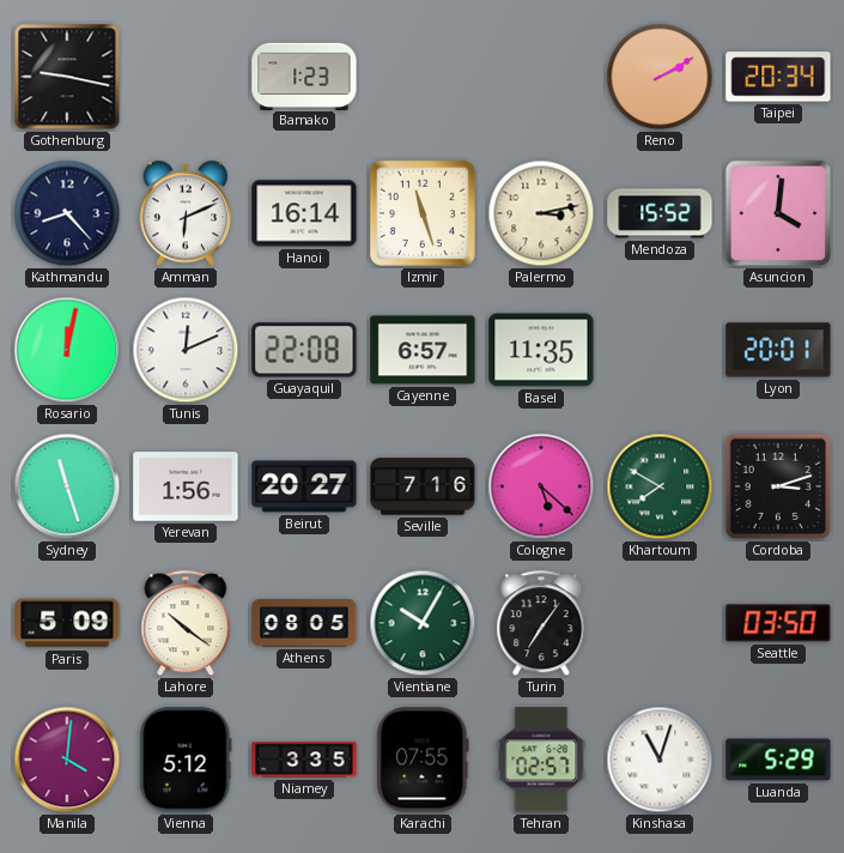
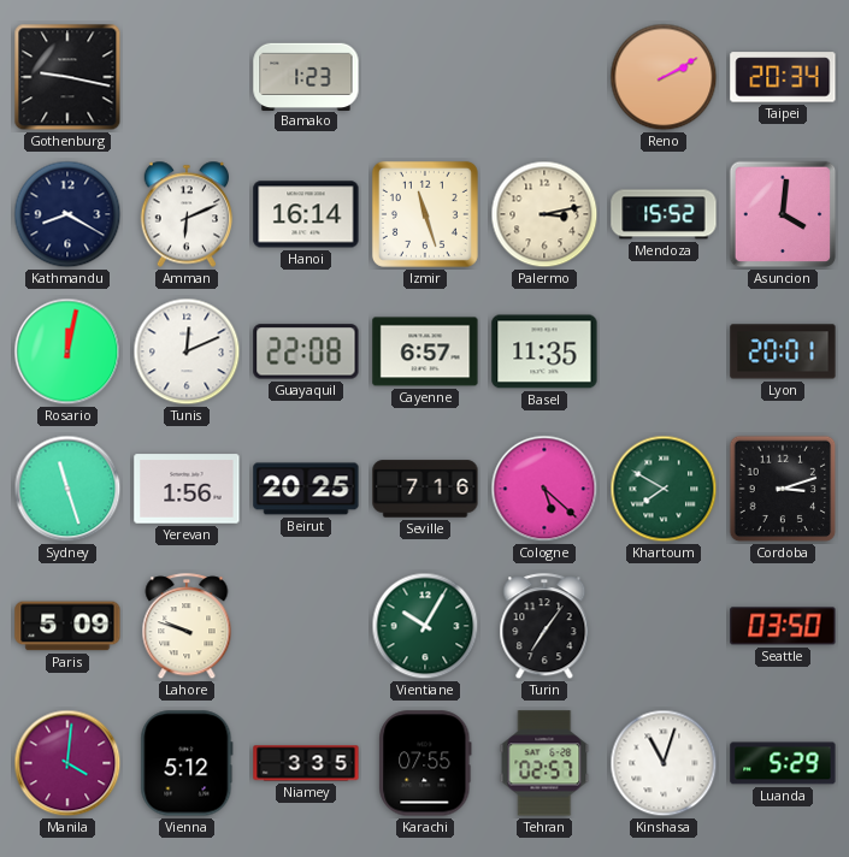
Kathmandu: 8:23 -> 8:20 (67, 214)
Beirut: 20:27 -> 20:25 (306, 489)
Lahore: 10:21 -> 9:48 (187, 627)
Athens: 08:05 -> none (304, 623)
